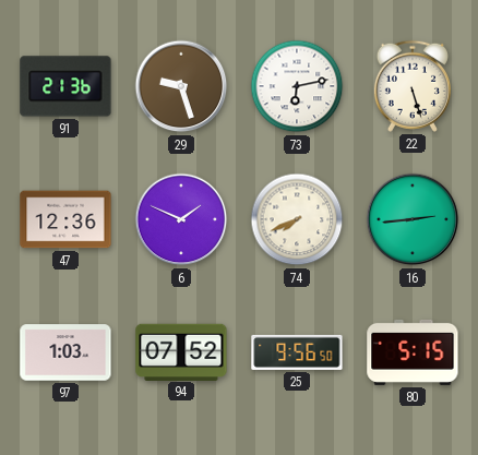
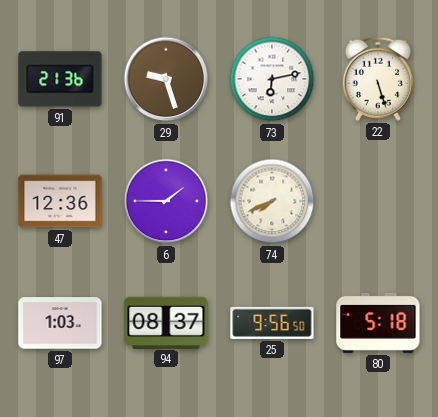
6: 1:49 -> 1:45 (166, 201)
16: 2:44 -> none (413, 219)
94: 07:52 -> 08:37 (166, 322)
80: 5:15 -> 5:18 (378, 323)
